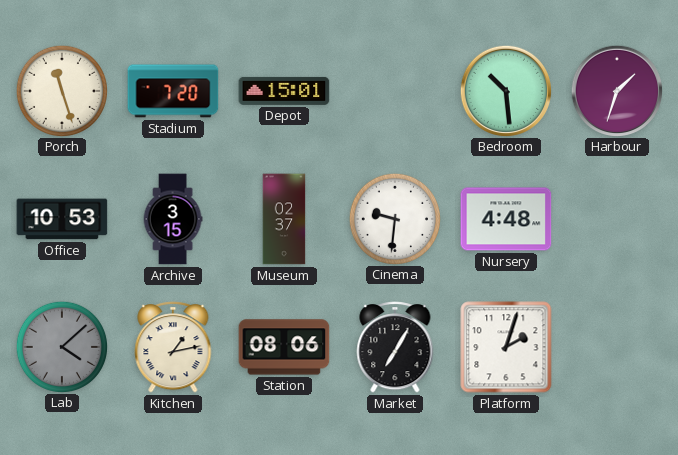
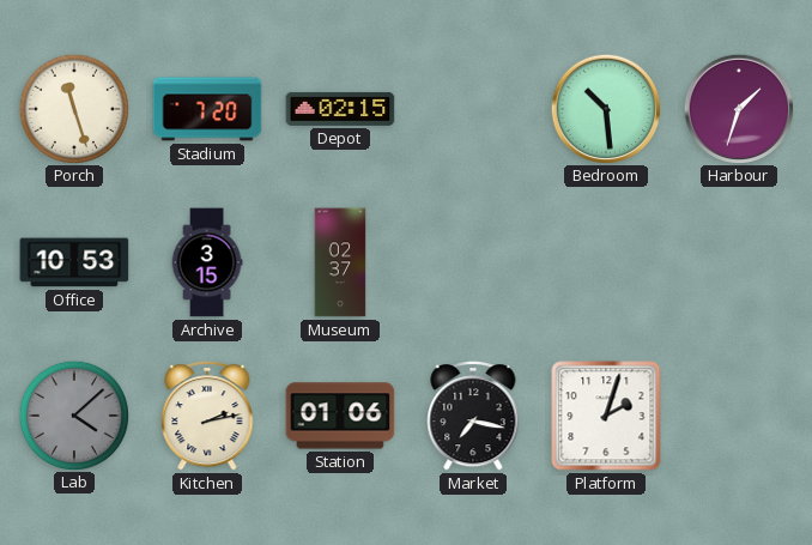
Depot: 15:01 -> 02:15 (340, 109)
Cinema: 9:31 -> none (394, 218)
Nursery: 4:48 -> none (506, 219)
Kitchen: 1:13 -> 2:13 (207, 417)
Station: 08:06 -> 01:06 (340, 416)
Market: 7:05 -> 7:17 (473, 417)
